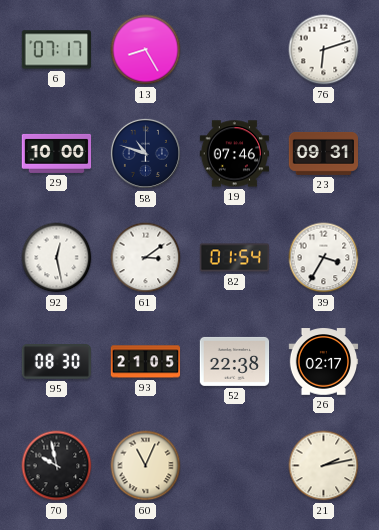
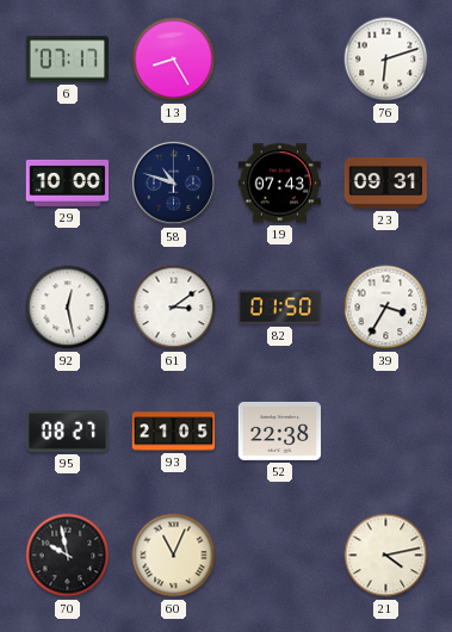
19: 07:46 -> 07:43 (279, 184)
82: 01:54 -> 01:50 (280, 308)
95: 08:30 -> 08:27 (67, 432)
26: 02:17 -> none (324, 362)
21: 2:13 -> 4:13 (386, 556)
